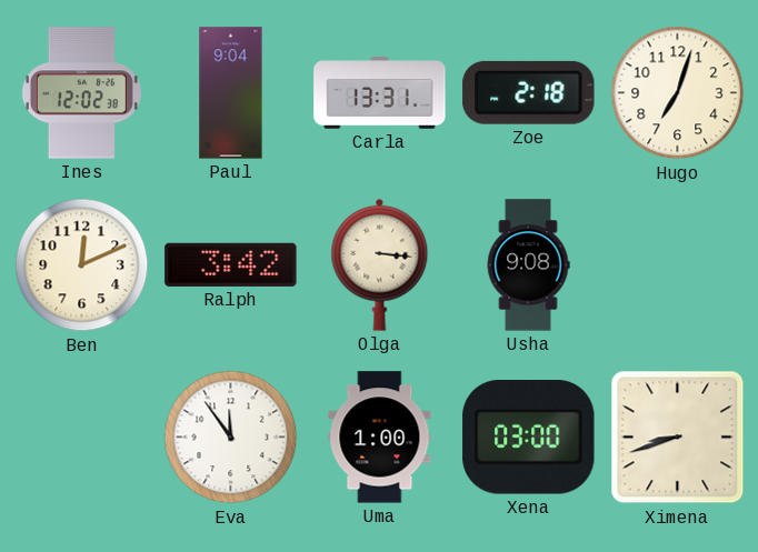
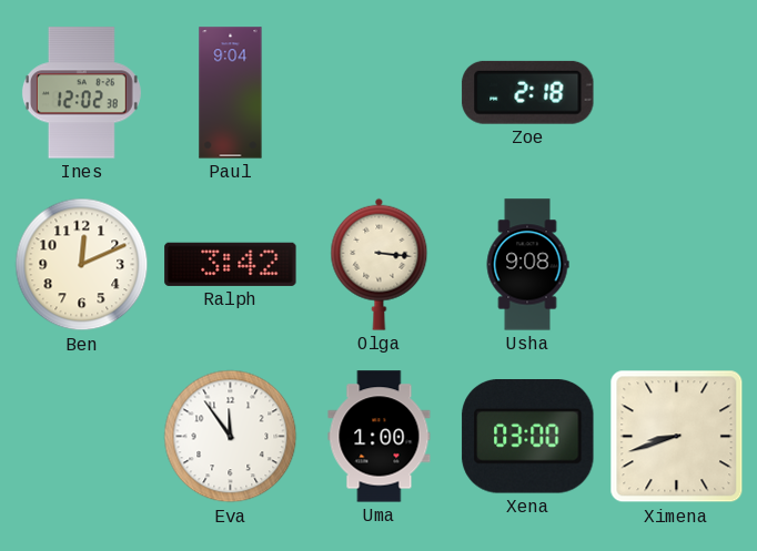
Carla: 13:31 -> none (380, 93)
Hugo: 7:03 -> none (678, 93)
